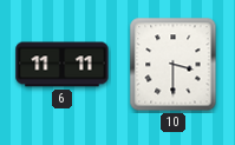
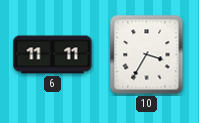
10: 3:30 -> 3:35 (147, 55)
